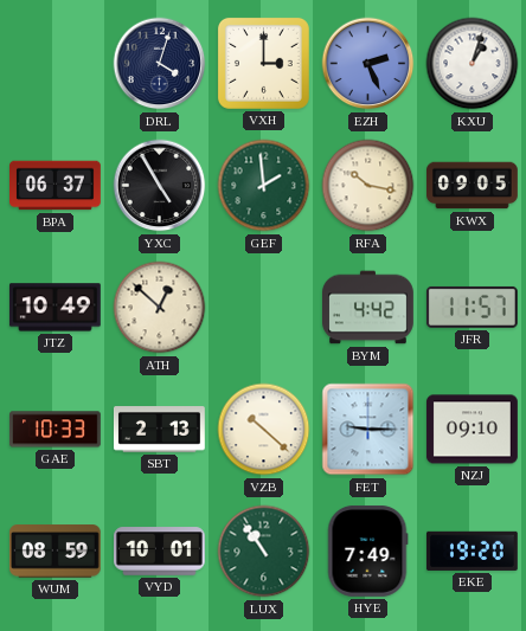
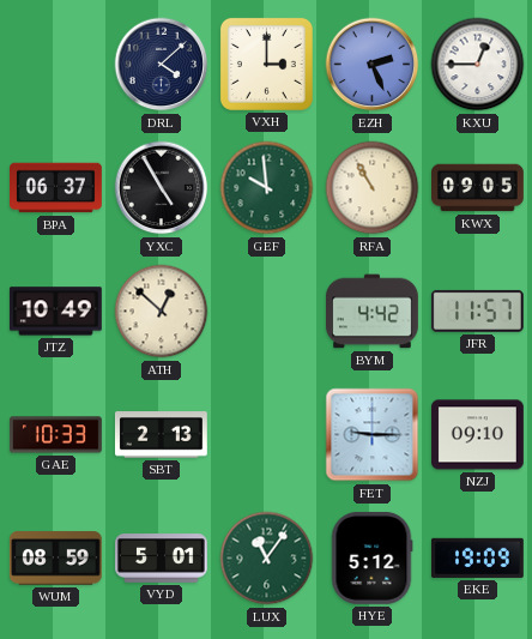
DRL: 4:03 -> 4:08 (162, 65)
KXU: 1:03 -> 12:45 (478, 65)
GEF: 1:59 -> 9:59 (267, 188)
RFA: 10:17 -> 10:55 (373, 188)
VZB: 10:22 -> none (264, 430)
VYD: 10:01 -> 5:01 (162, 559)
LUX: 10:54 -> 11:06 (267, 559)
HYE: 7:49 -> 5:12 (371, 557)
EKE: 19:20 -> 19:09 (477, 557)
